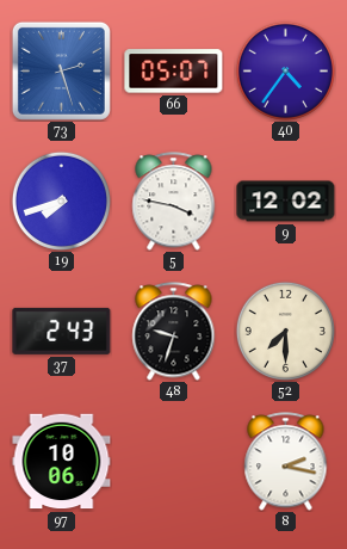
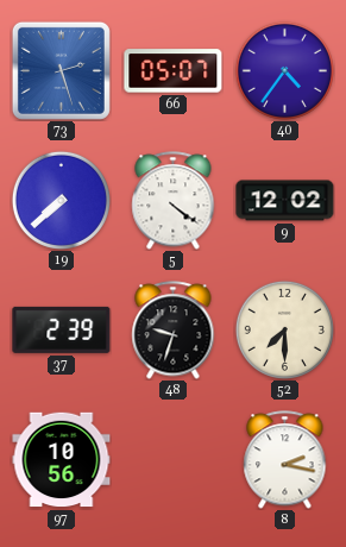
19: 7:42 -> 7:38 (61, 200)
5: 3:47 -> 4:21 (174, 201)
37: 2:43 -> 2:39 (62, 329)
97: 10:06 -> 10:56 (62, 460)
